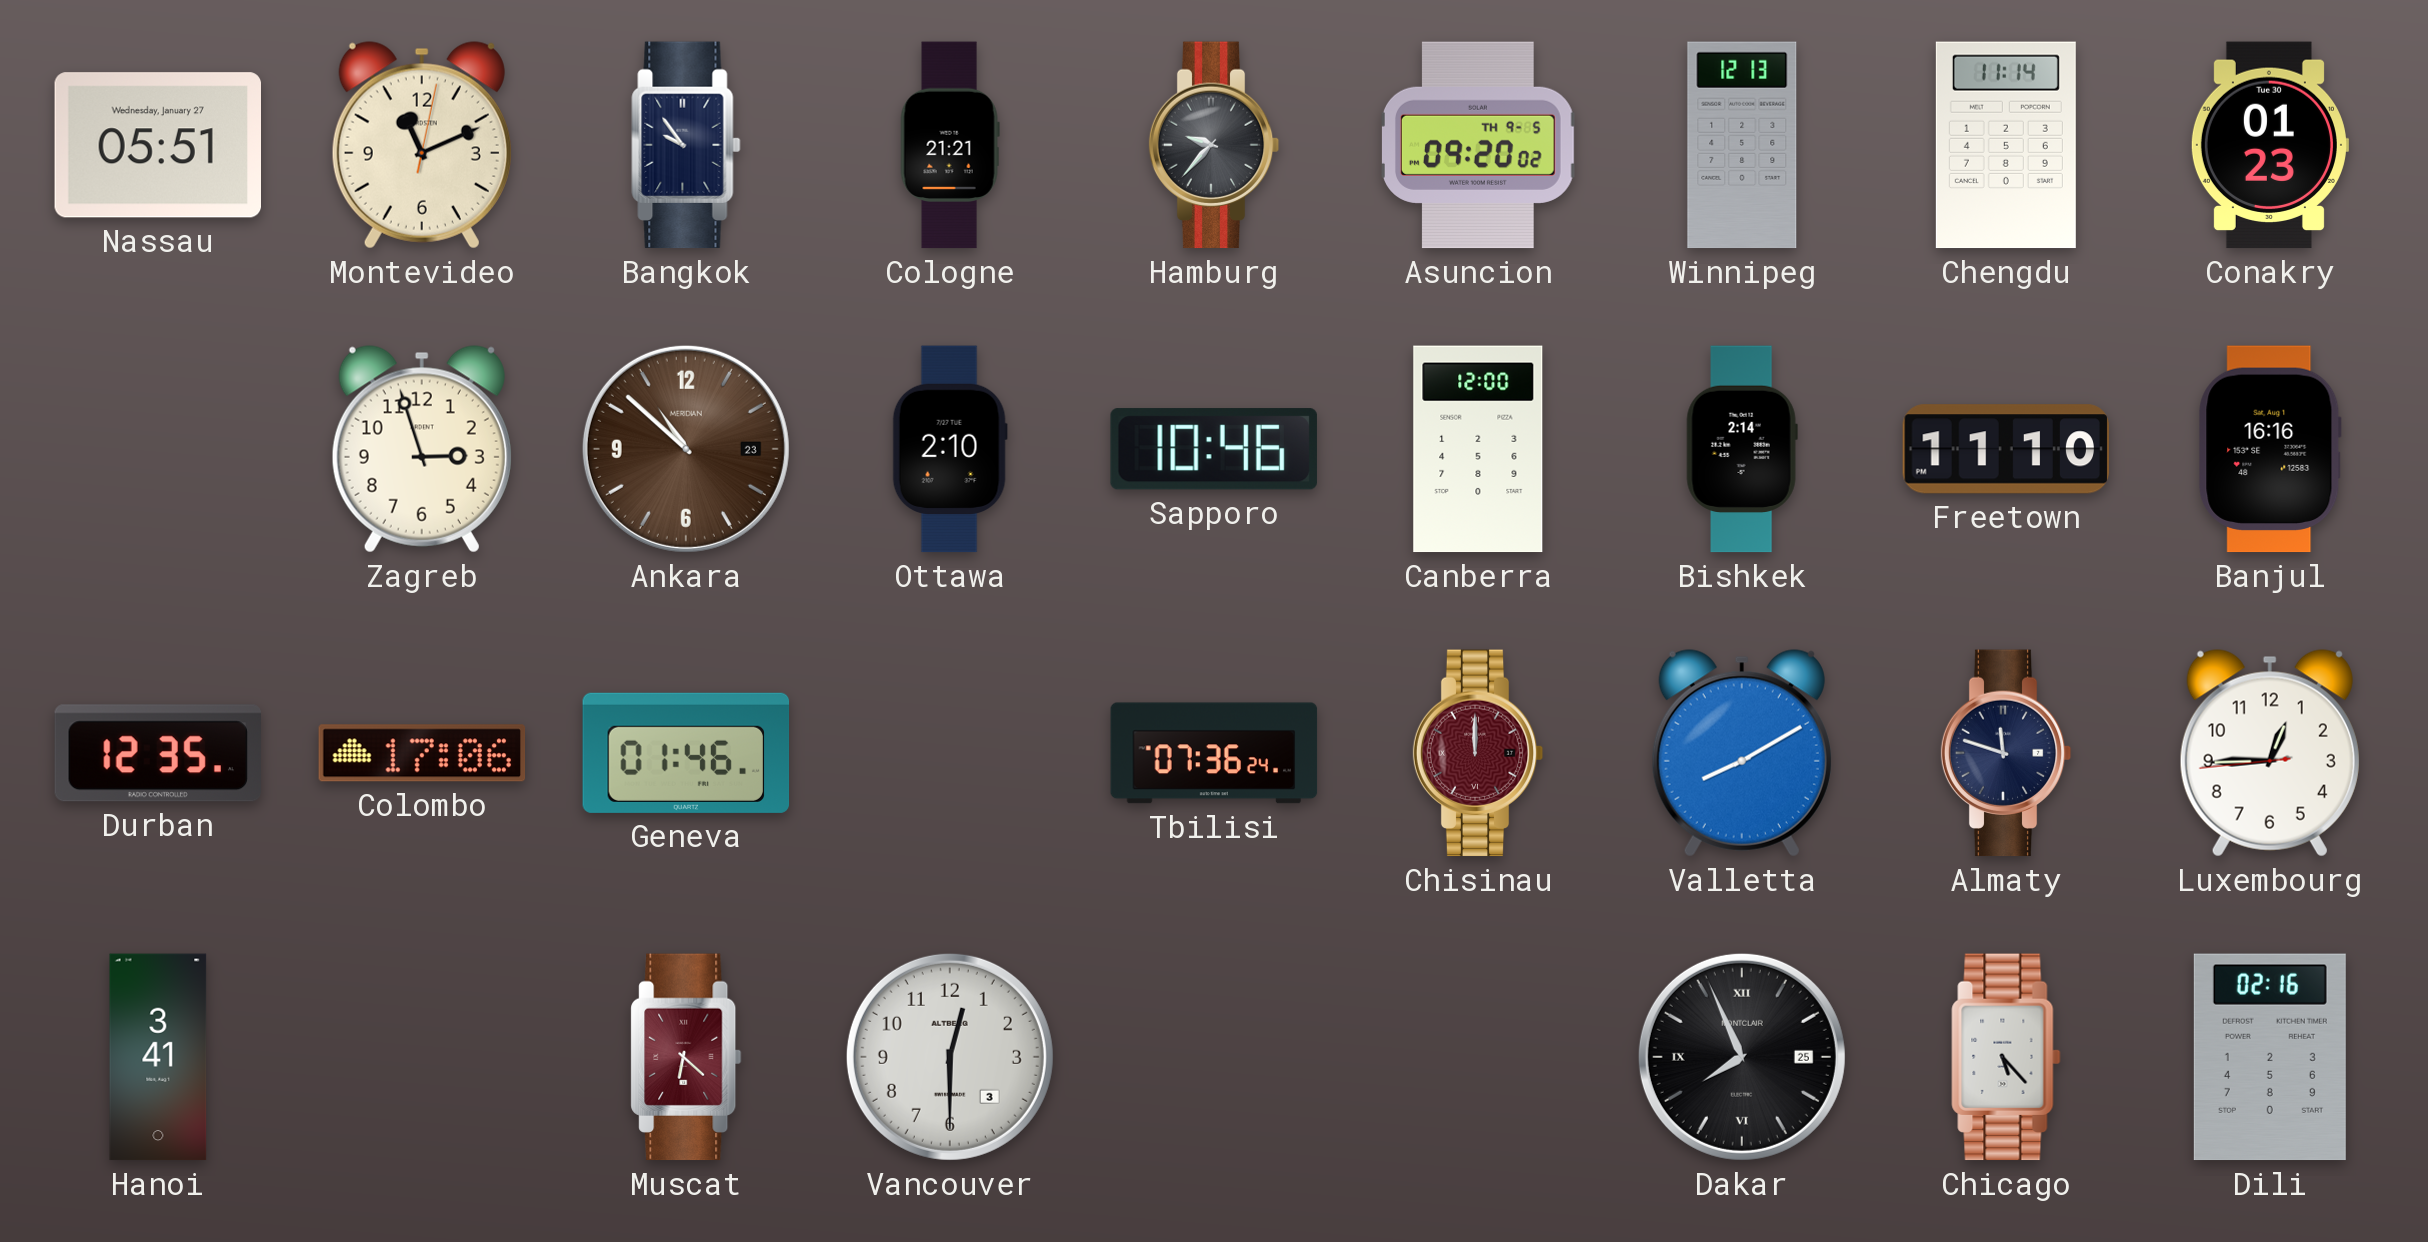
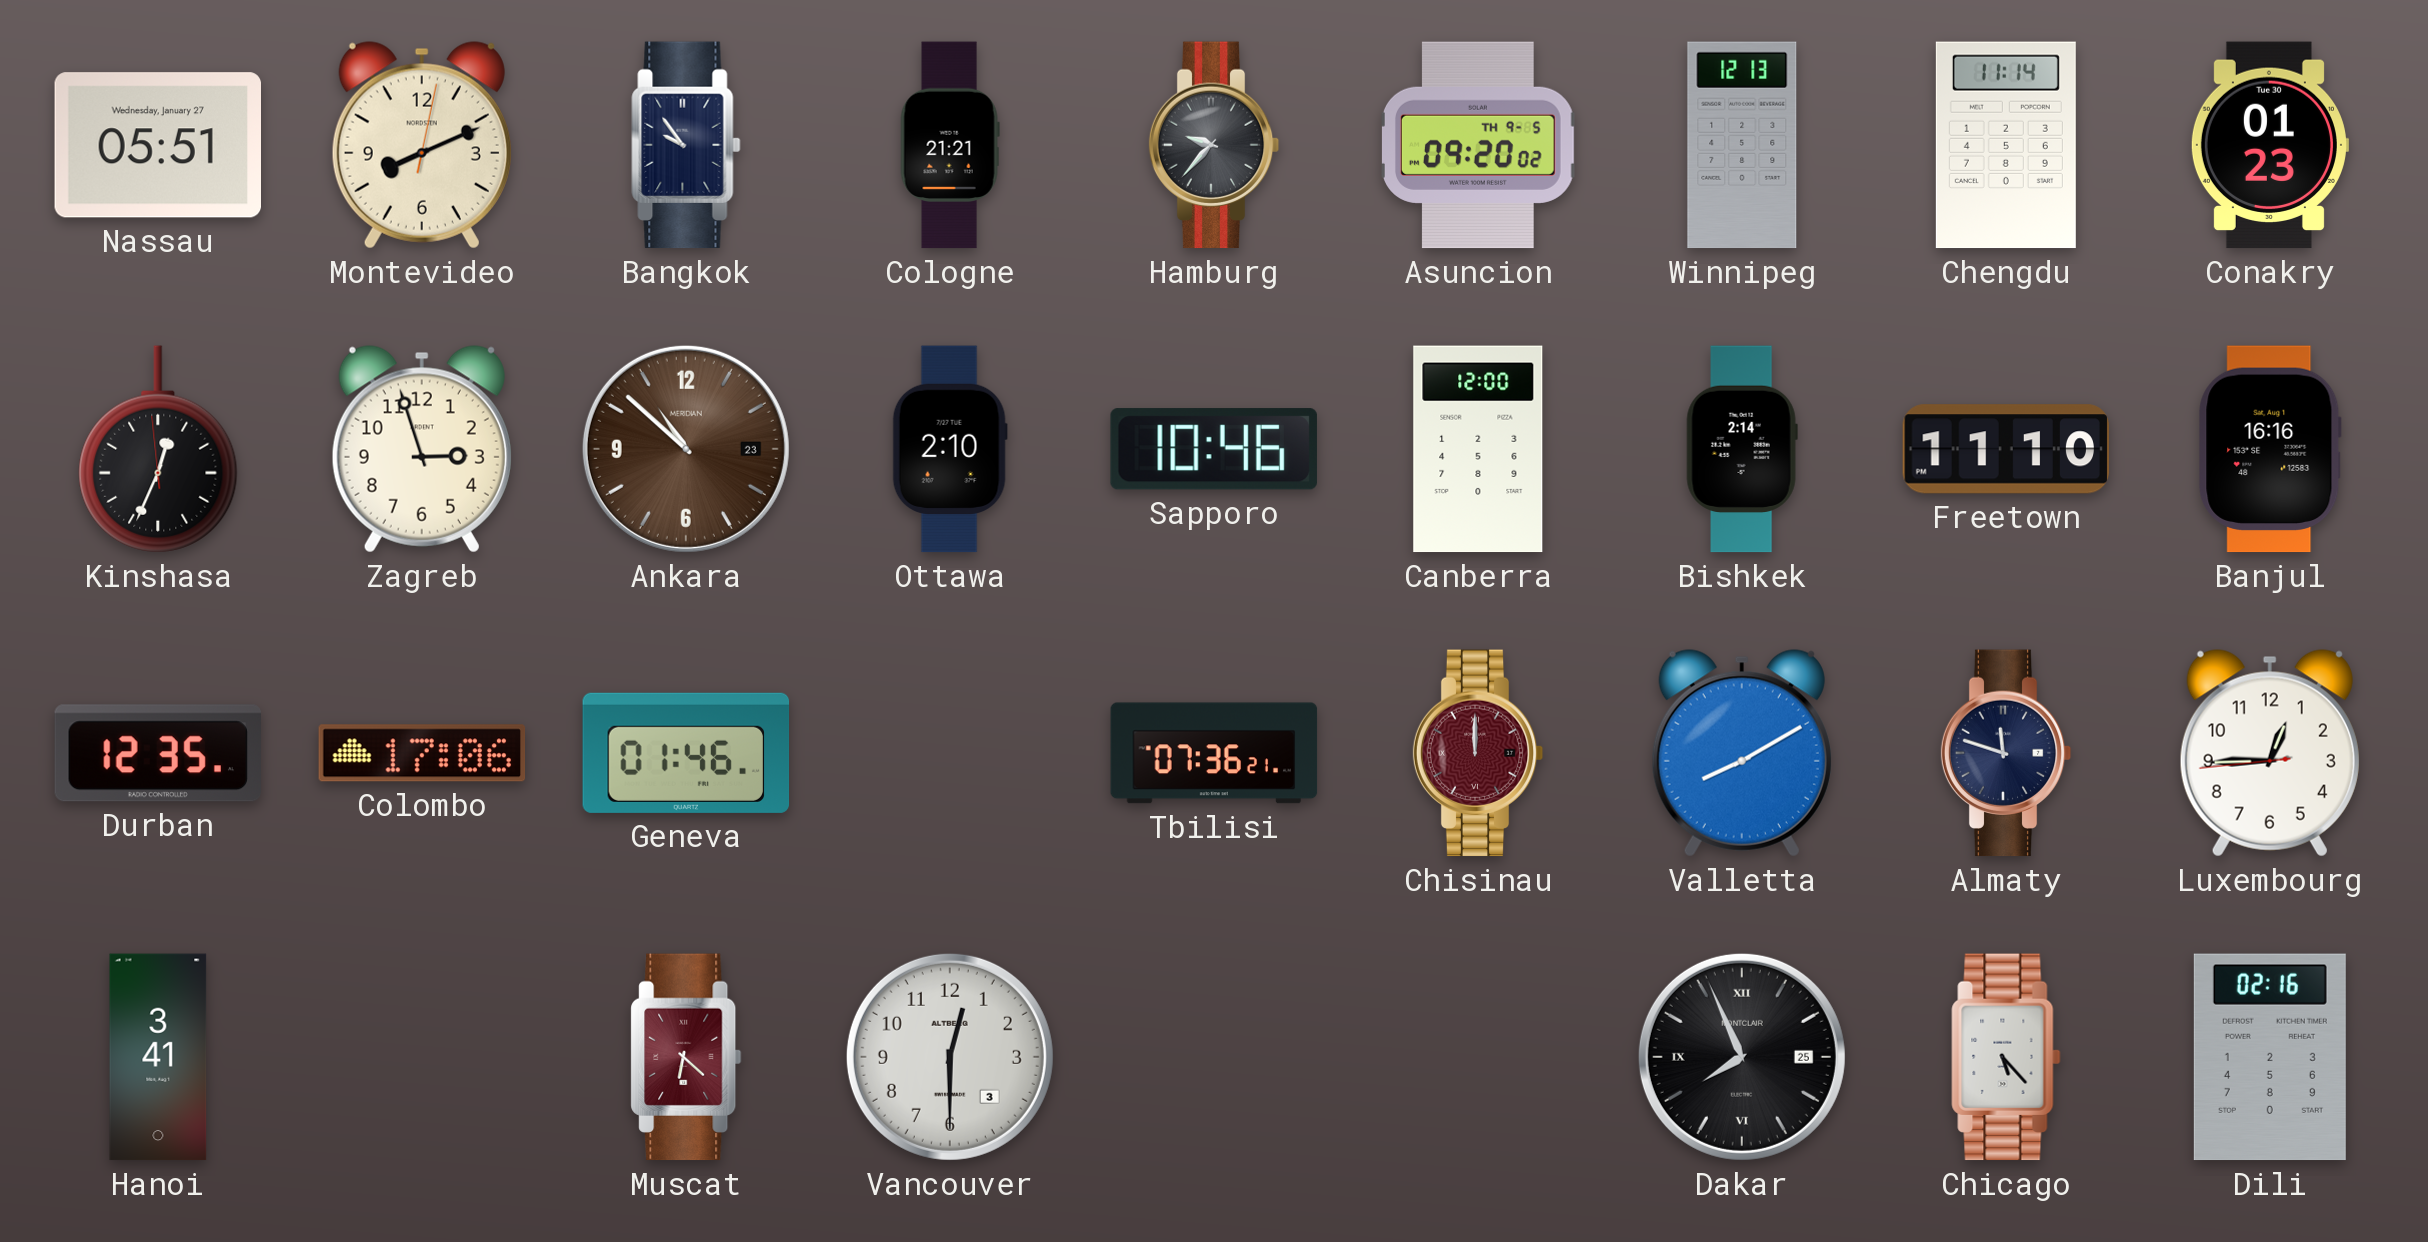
Montevideo: 11:11 -> 8:11 (422, 145)
Kinshasa: none -> 12:33 (158, 449)
Tbilisi: 07:36:24 -> 07:36:21 (1214, 753)
